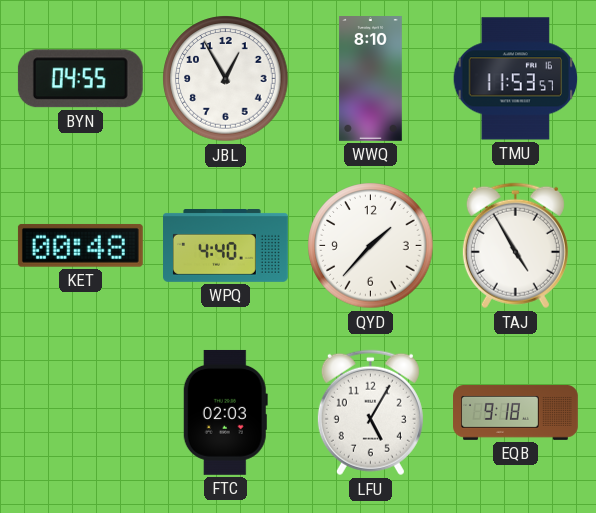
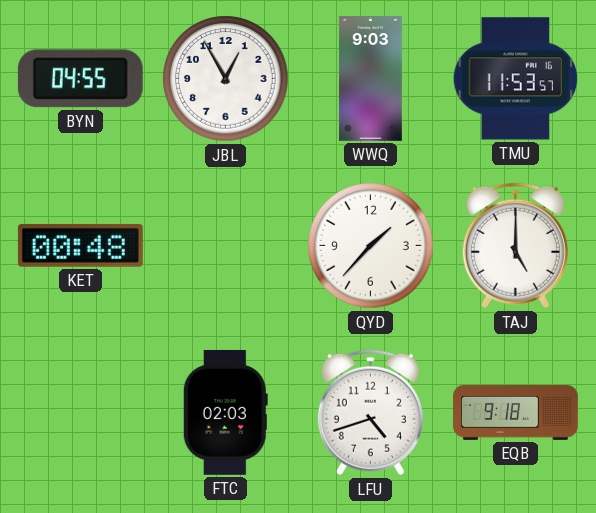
WWQ: 8:10 -> 9:03 (371, 79)
WPQ: 4:40 -> none (226, 246)
TAJ: 4:55 -> 5:00 (515, 246)
LFU: 5:05 -> 4:42 (370, 413)
